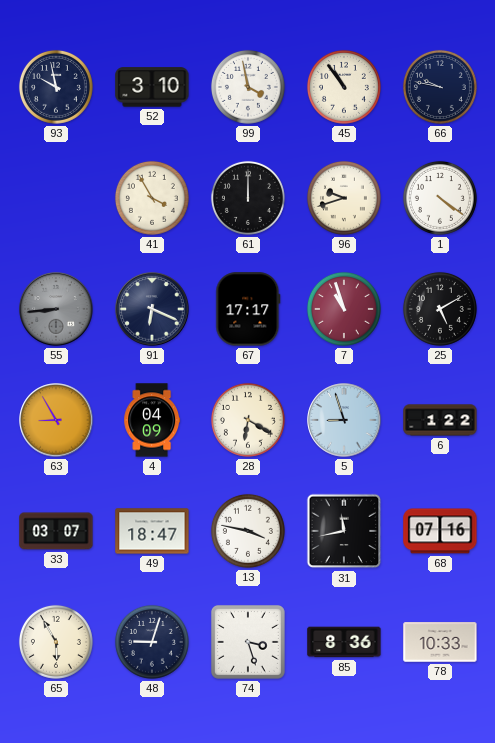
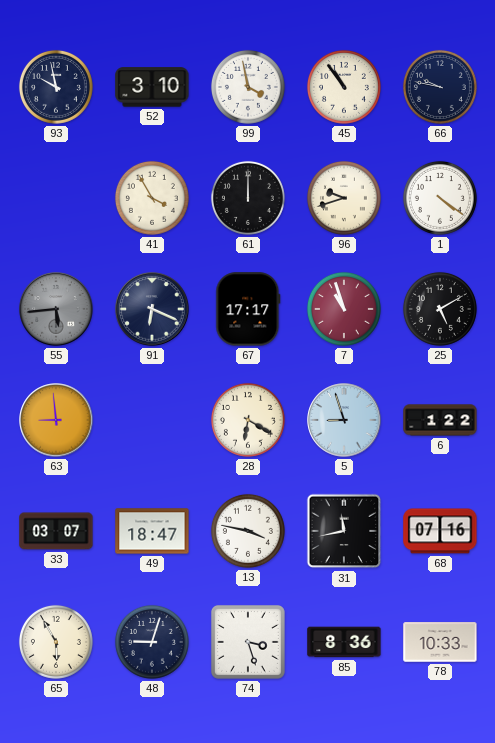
55: 8:44 -> 5:44 (56, 309)
63: 8:55 -> 8:59 (56, 420)
4: 04:09 -> none (152, 420)
